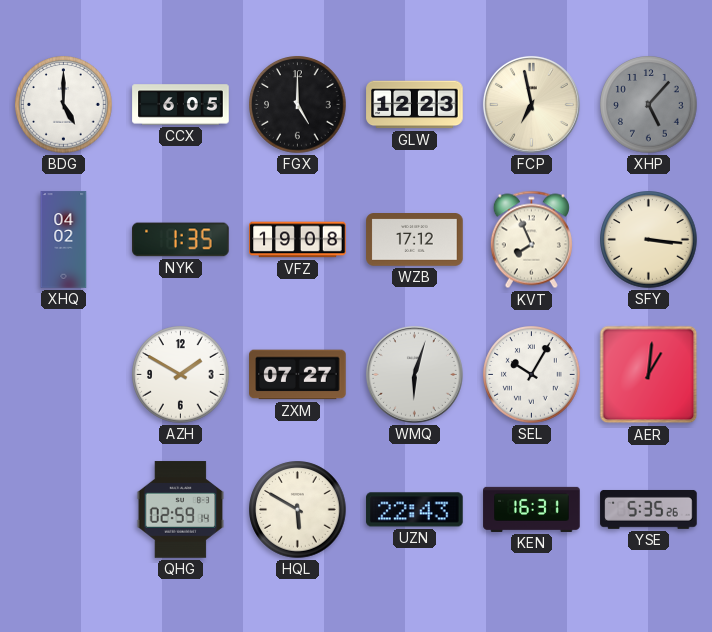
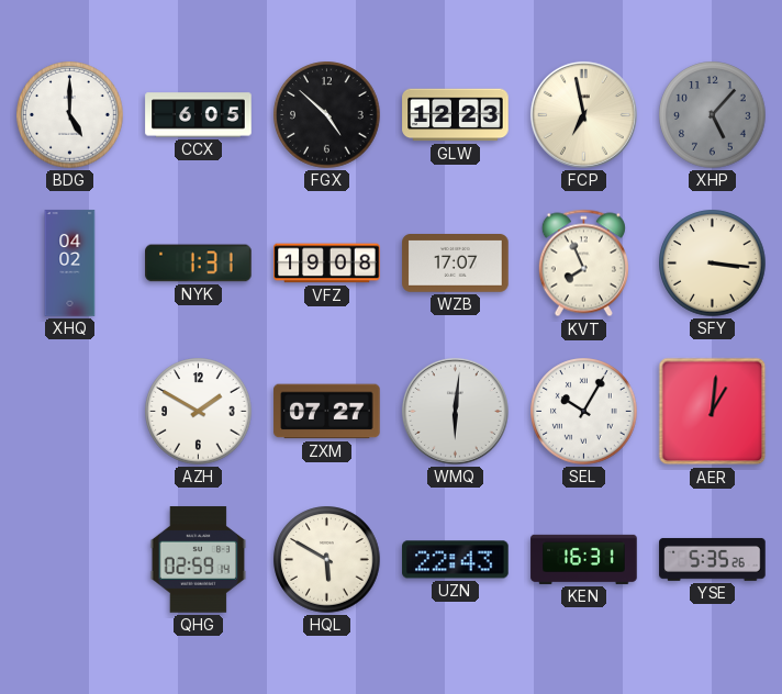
FGX: 5:00 -> 4:52 (327, 115)
NYK: 1:35 -> 1:31 (199, 264)
WZB: 17:12 -> 17:07 (456, 264)
WMQ: 6:03 -> 6:01 (455, 411)
